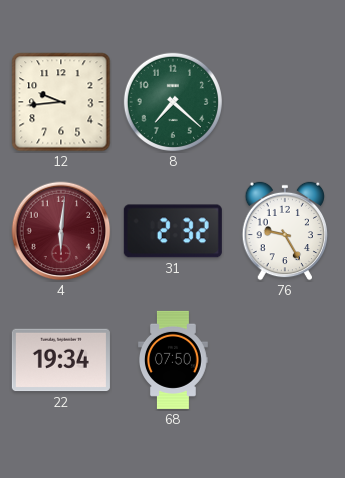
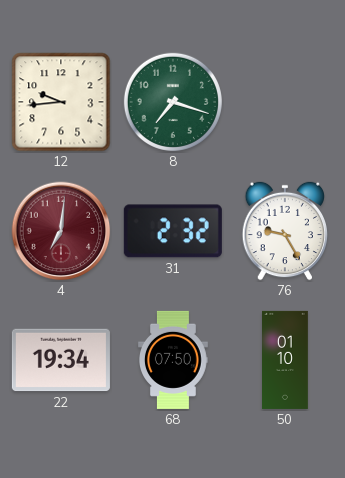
8: 7:22 -> 7:18 (173, 102)
4: 6:01 -> 7:01 (61, 231)
50: none -> 01:10 (285, 360)
